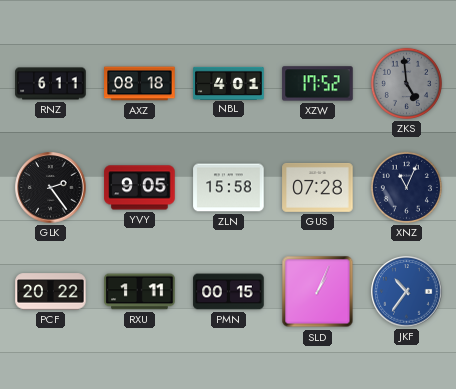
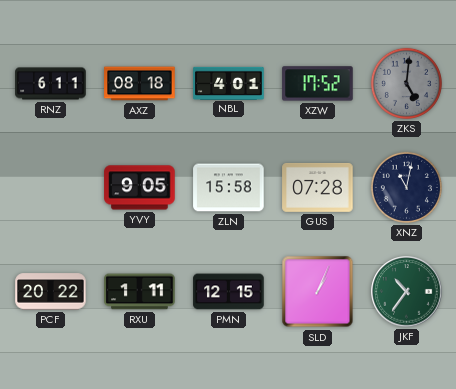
ZKS: 4:59 -> 5:01 (406, 83)
GLK: 2:24 -> none (51, 188)
XNZ: 11:04 -> 11:02 (406, 187)
PMN: 00:15 -> 12:15 (229, 292)
JKF dial: blue -> green (407, 292)
